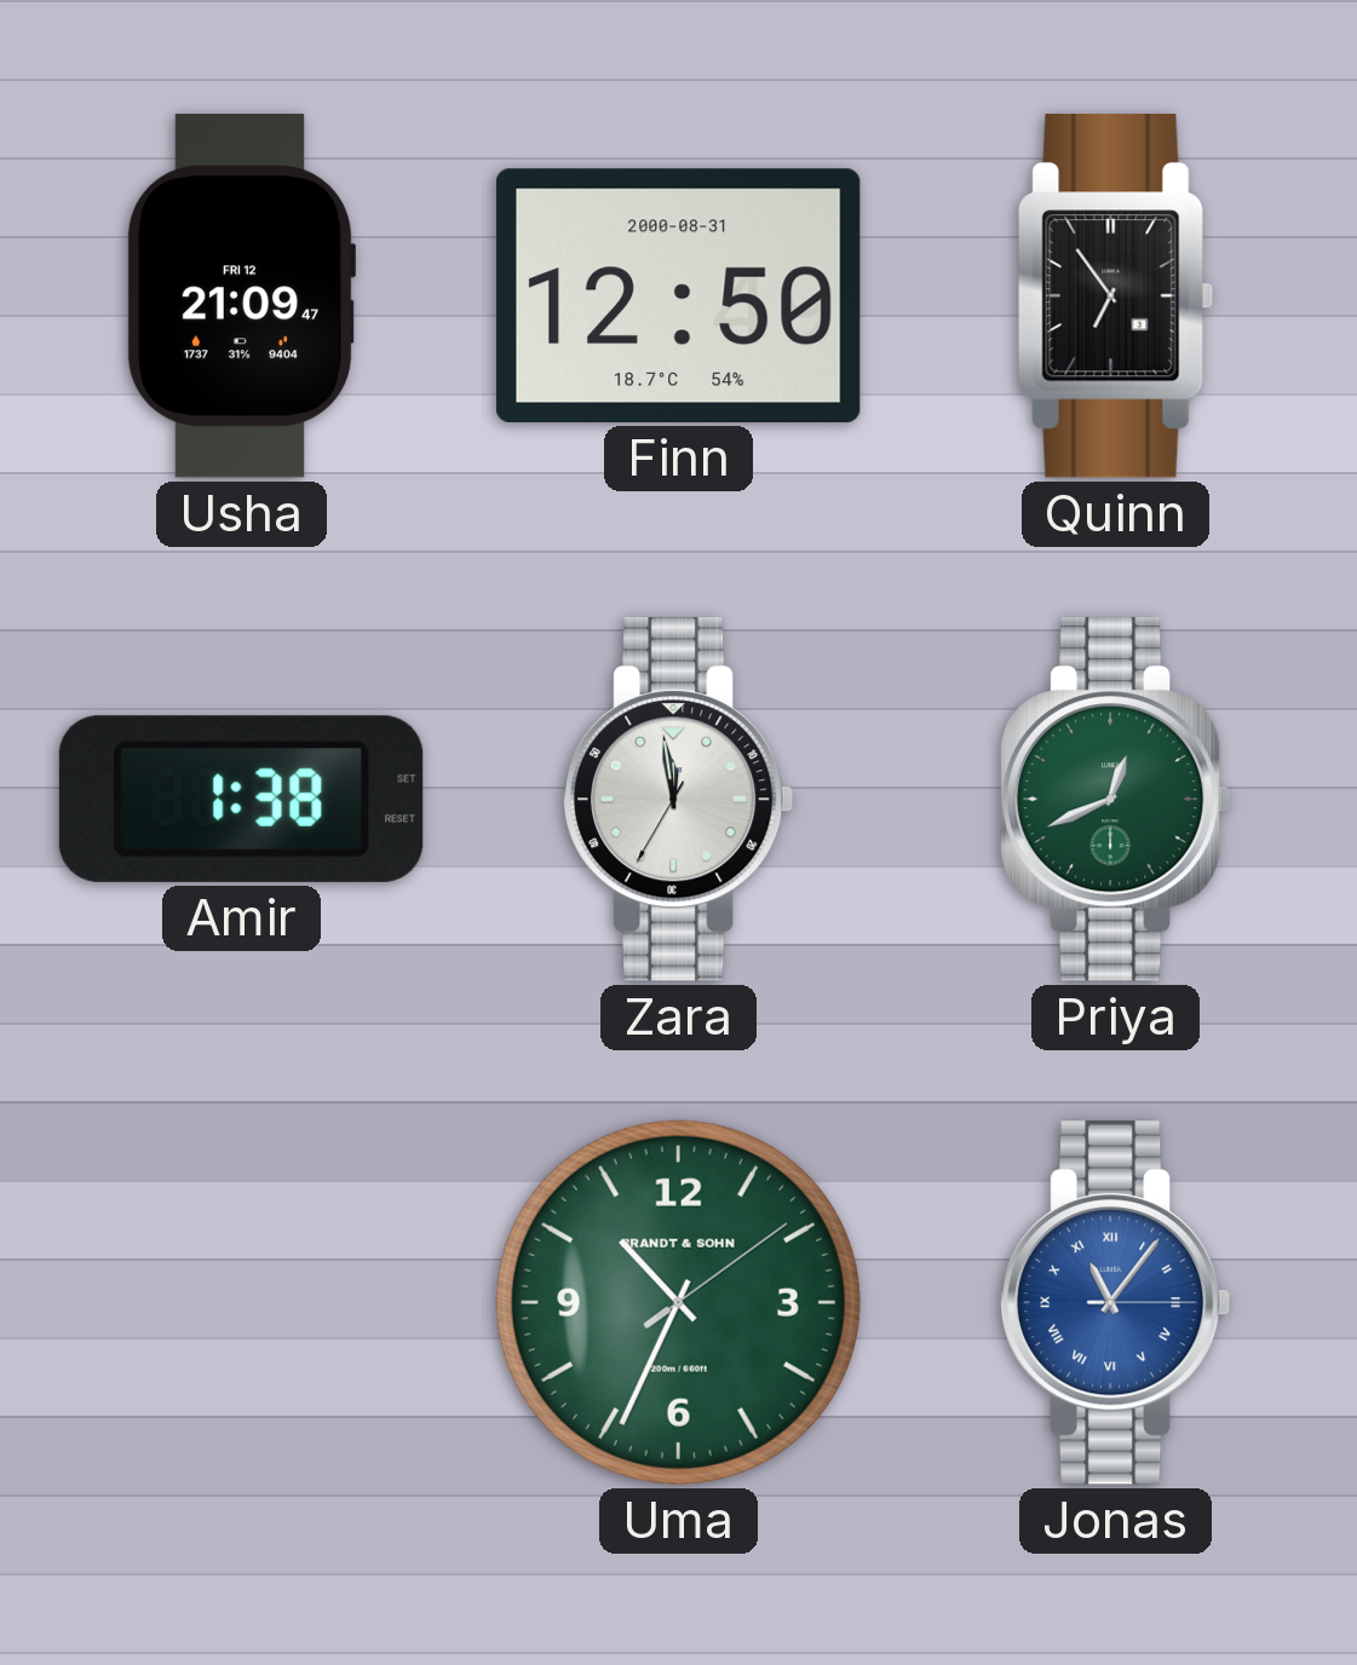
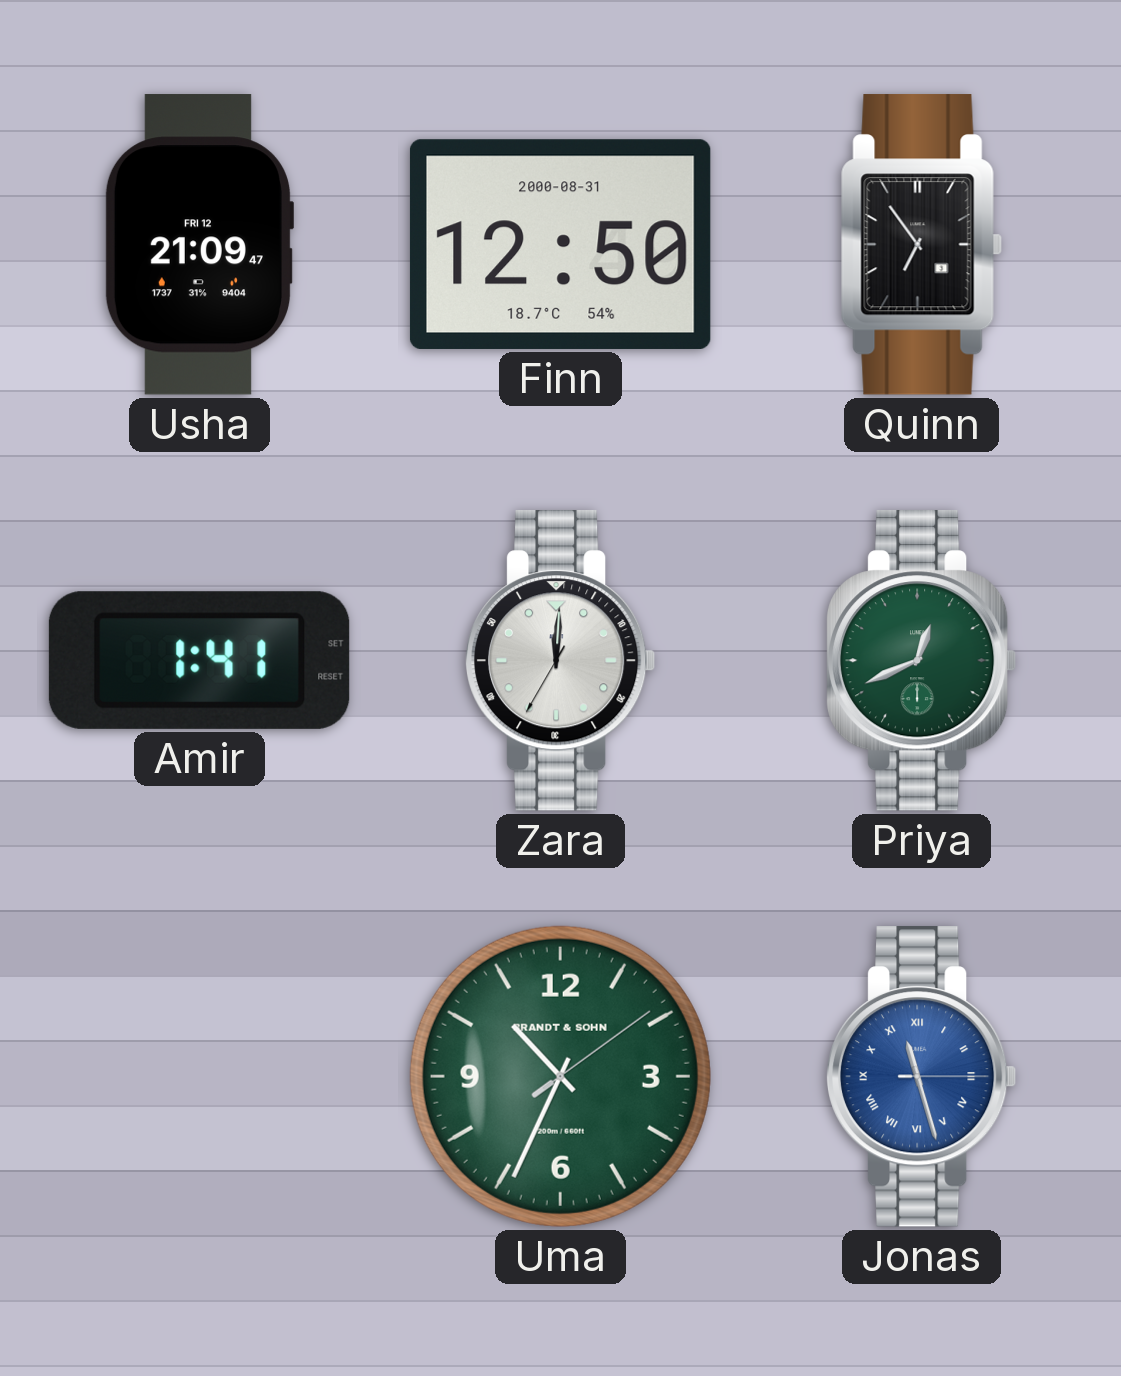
Amir: 1:38 -> 1:41 (199, 660)
Zara: 11:58 -> 12:00 (561, 661)
Jonas: 11:06 -> 11:27 (922, 1077)
